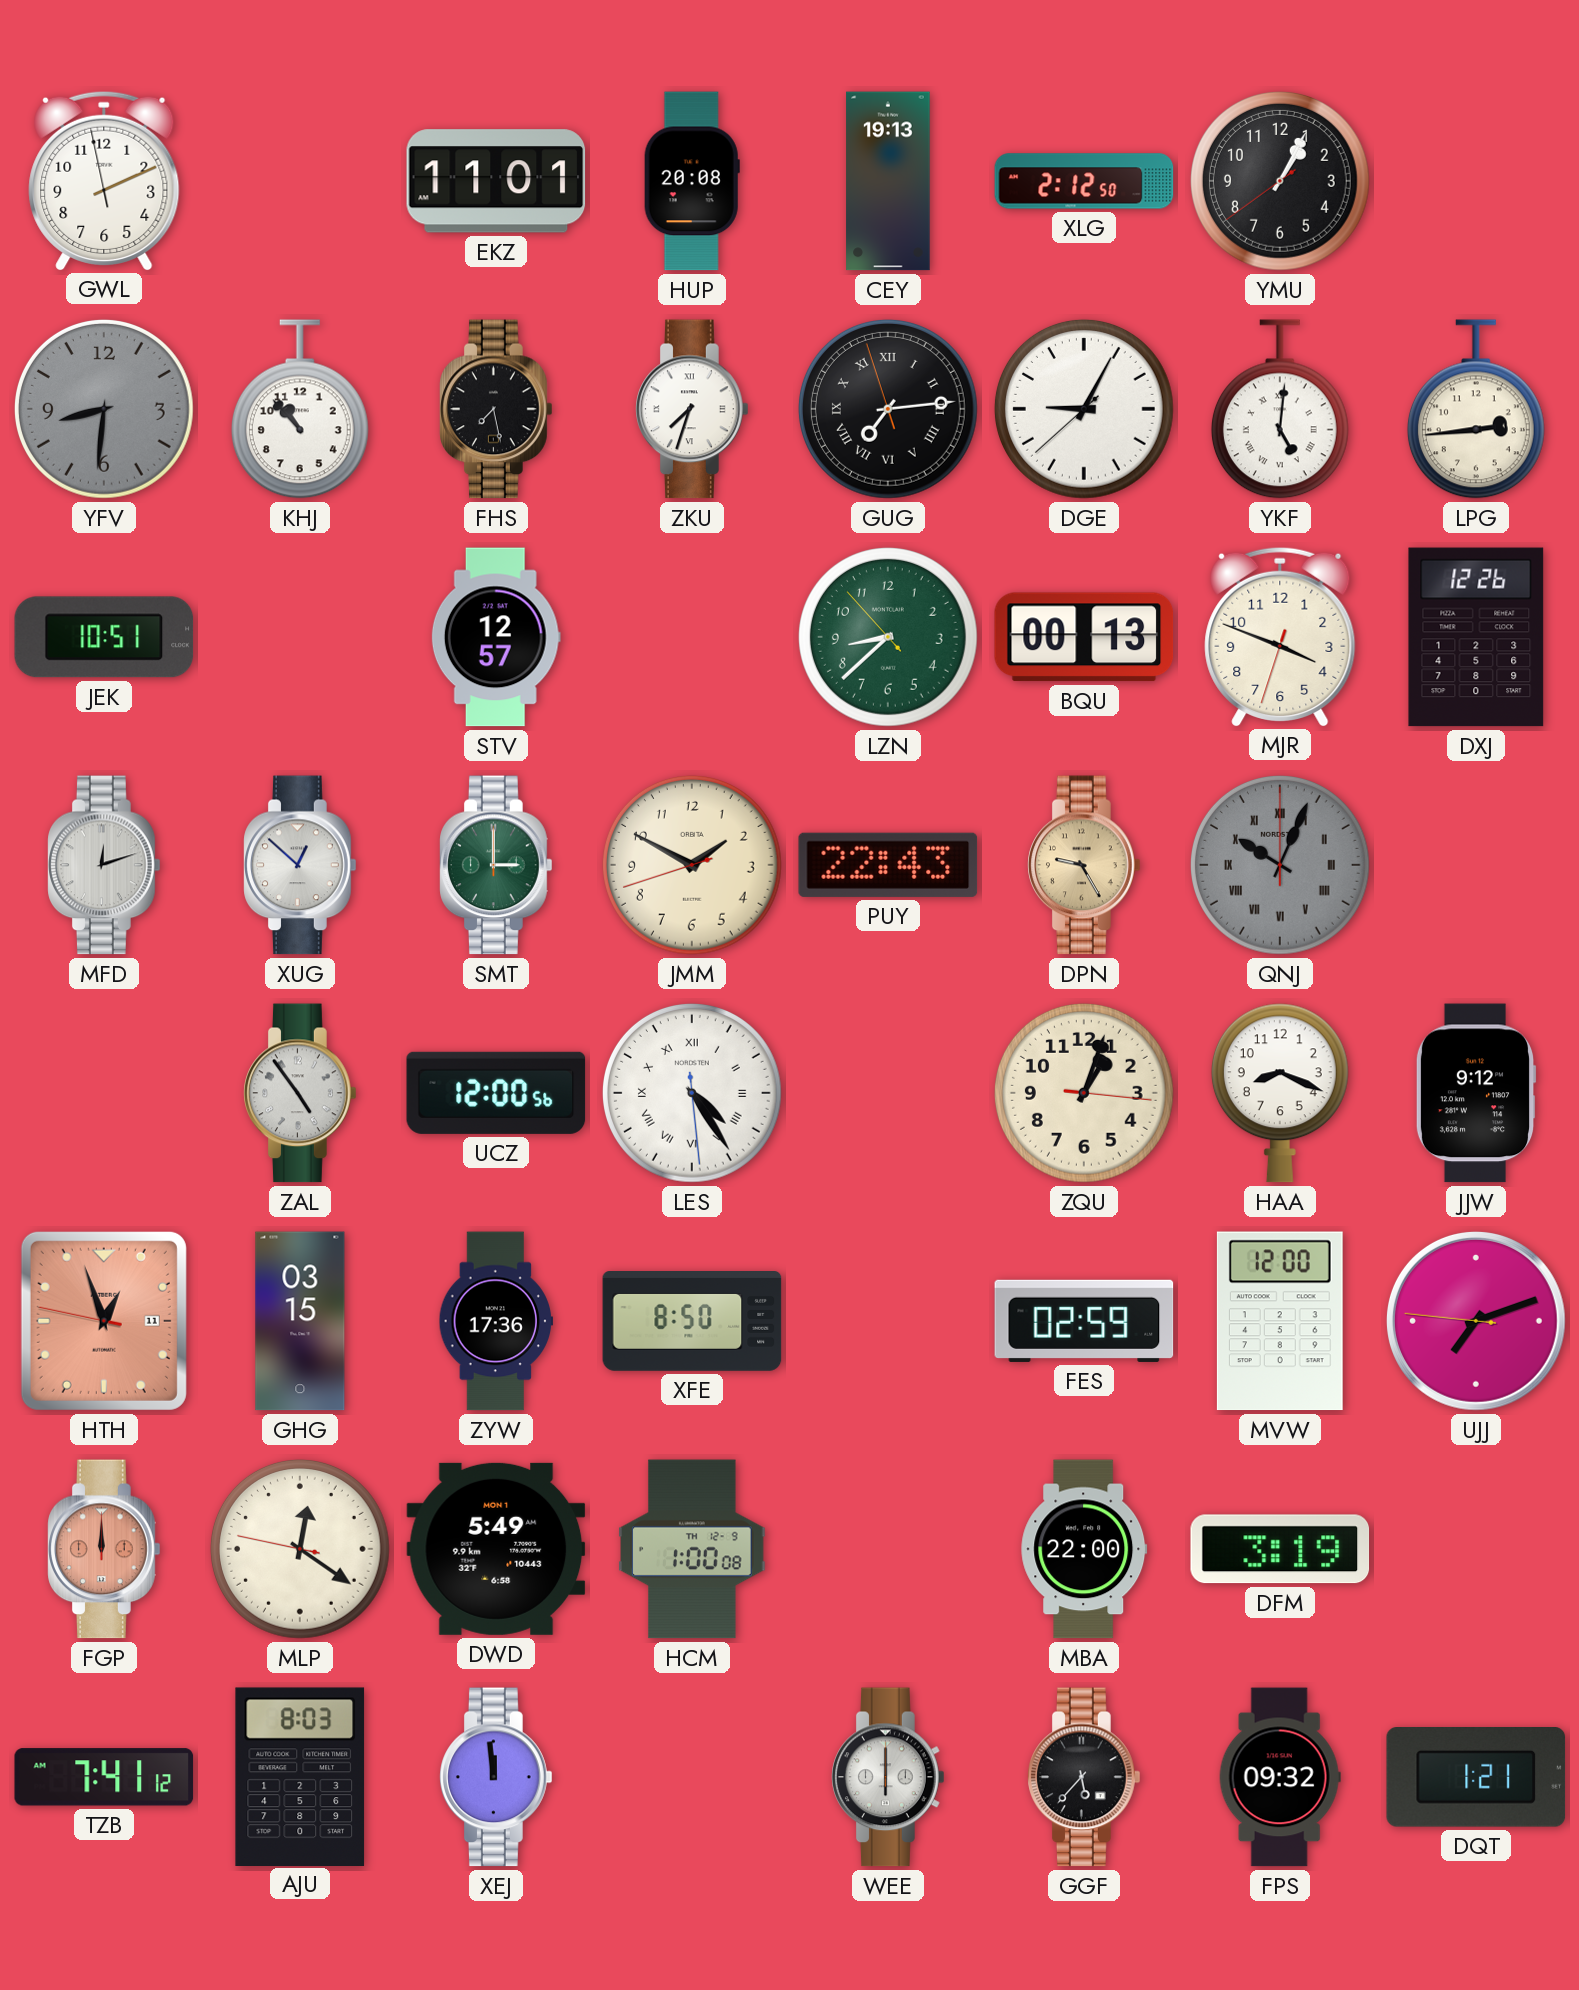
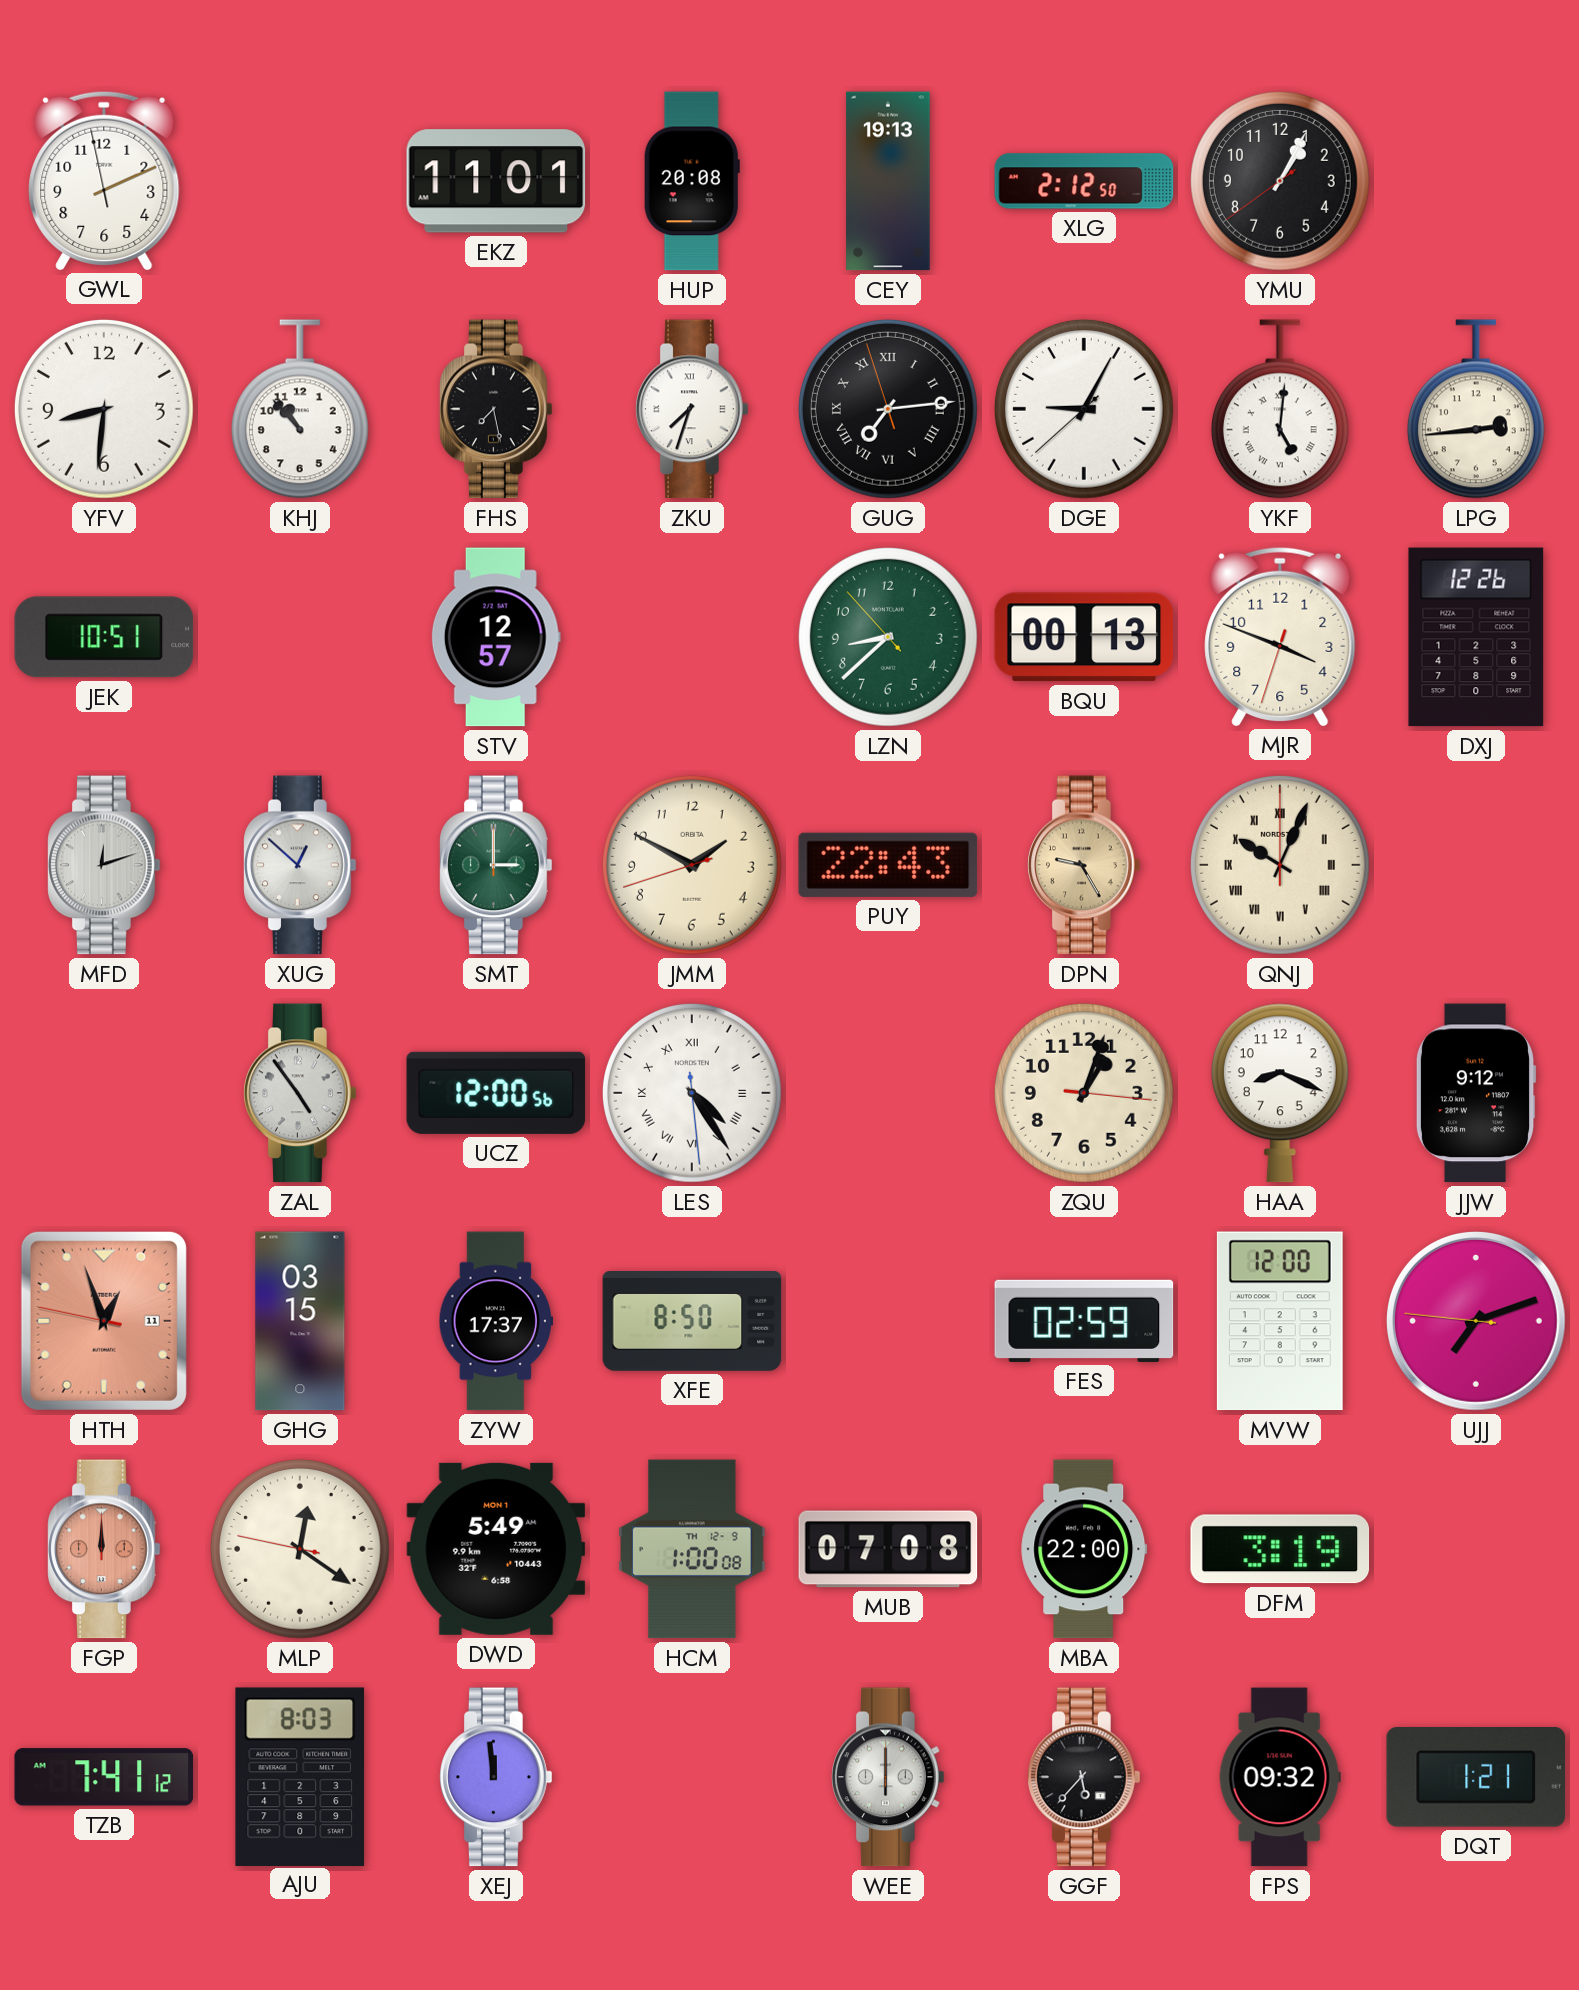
YFV dial: grey -> white (104, 409)
QNJ dial: grey -> cream (1280, 865)
ZYW: 17:36 -> 17:37 (495, 1321)
MUB: none -> 07:08 (888, 1549)
